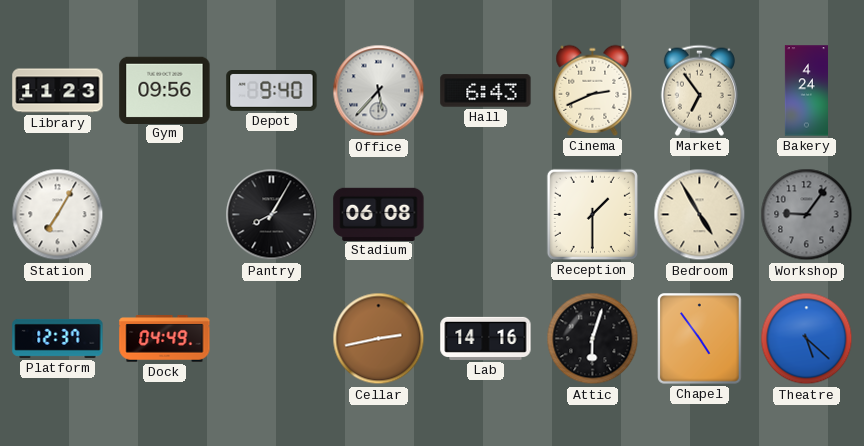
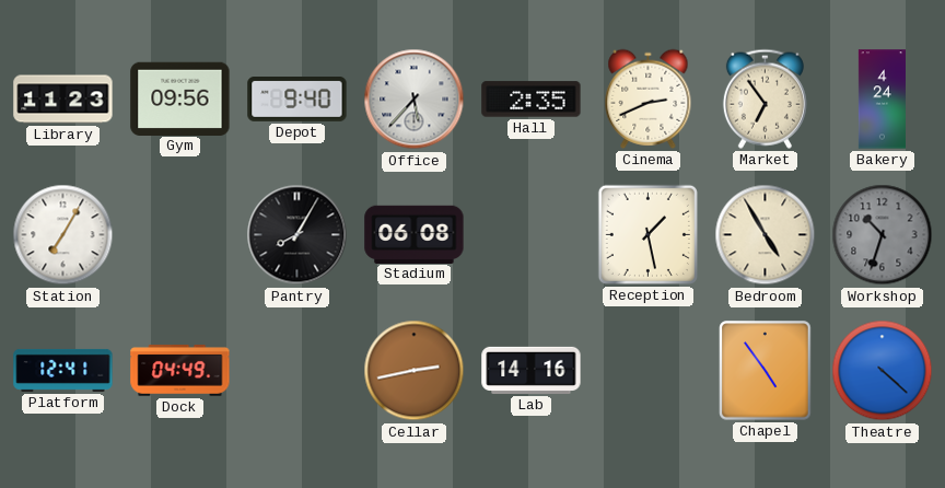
Hall: 6:43 -> 2:35 (532, 100)
Reception: 1:30 -> 1:28 (647, 234)
Workshop: 9:06 -> 10:33 (883, 235)
Platform: 12:37 -> 12:41 (63, 370)
Attic: 6:03 -> none (593, 339)
Theatre: 5:22 -> 4:22 (883, 371)
